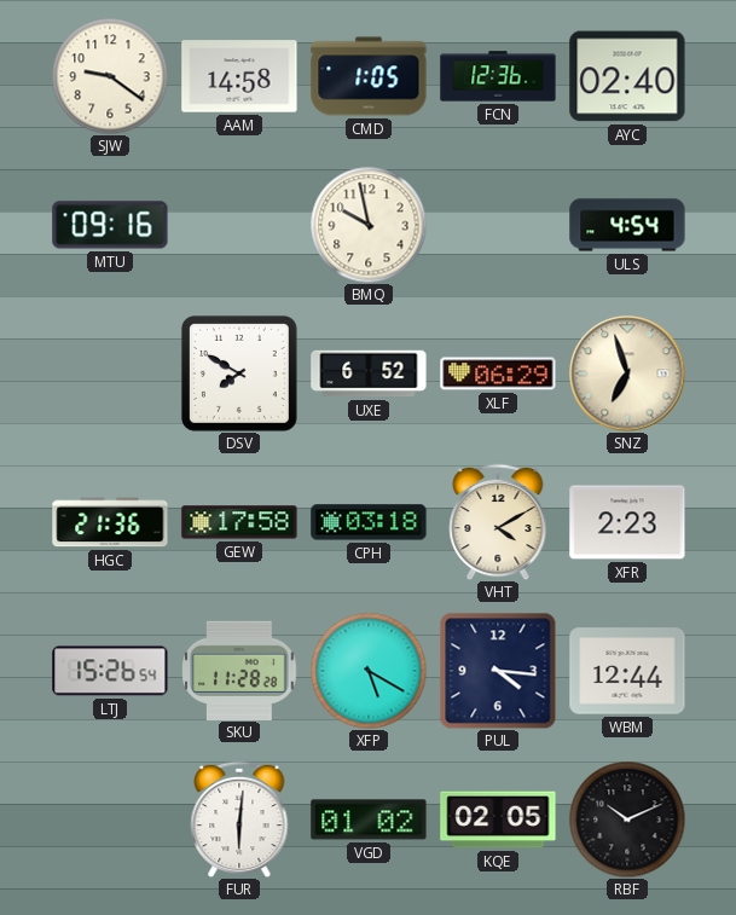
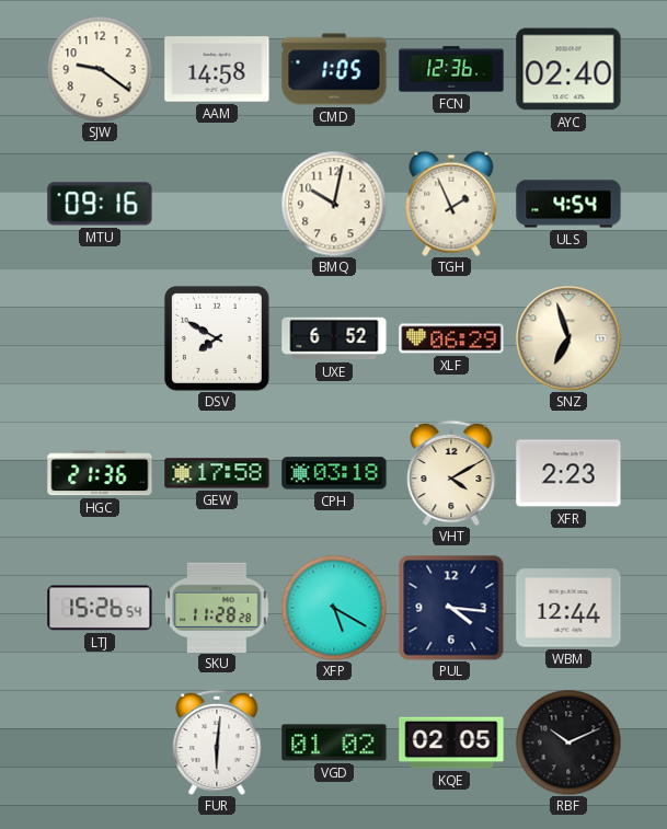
BMQ: 9:58 -> 10:02 (334, 204)
TGH: none -> 1:56 (451, 204)
